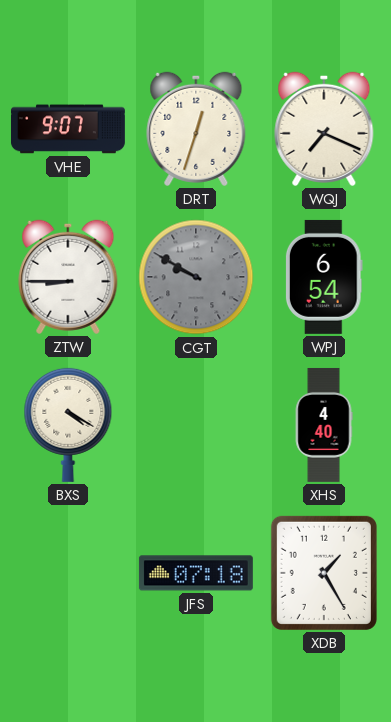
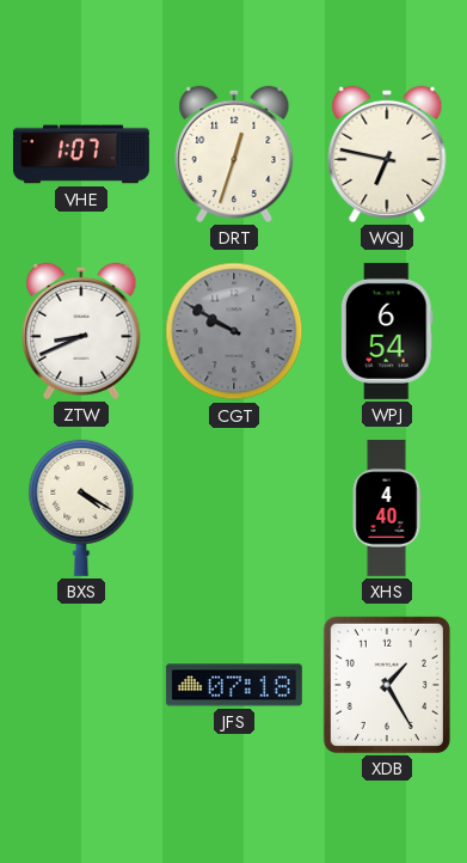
VHE: 9:07 -> 1:07 (81, 154)
WQJ: 7:19 -> 6:47 (387, 154)
ZTW: 8:45 -> 8:41 (81, 331)
